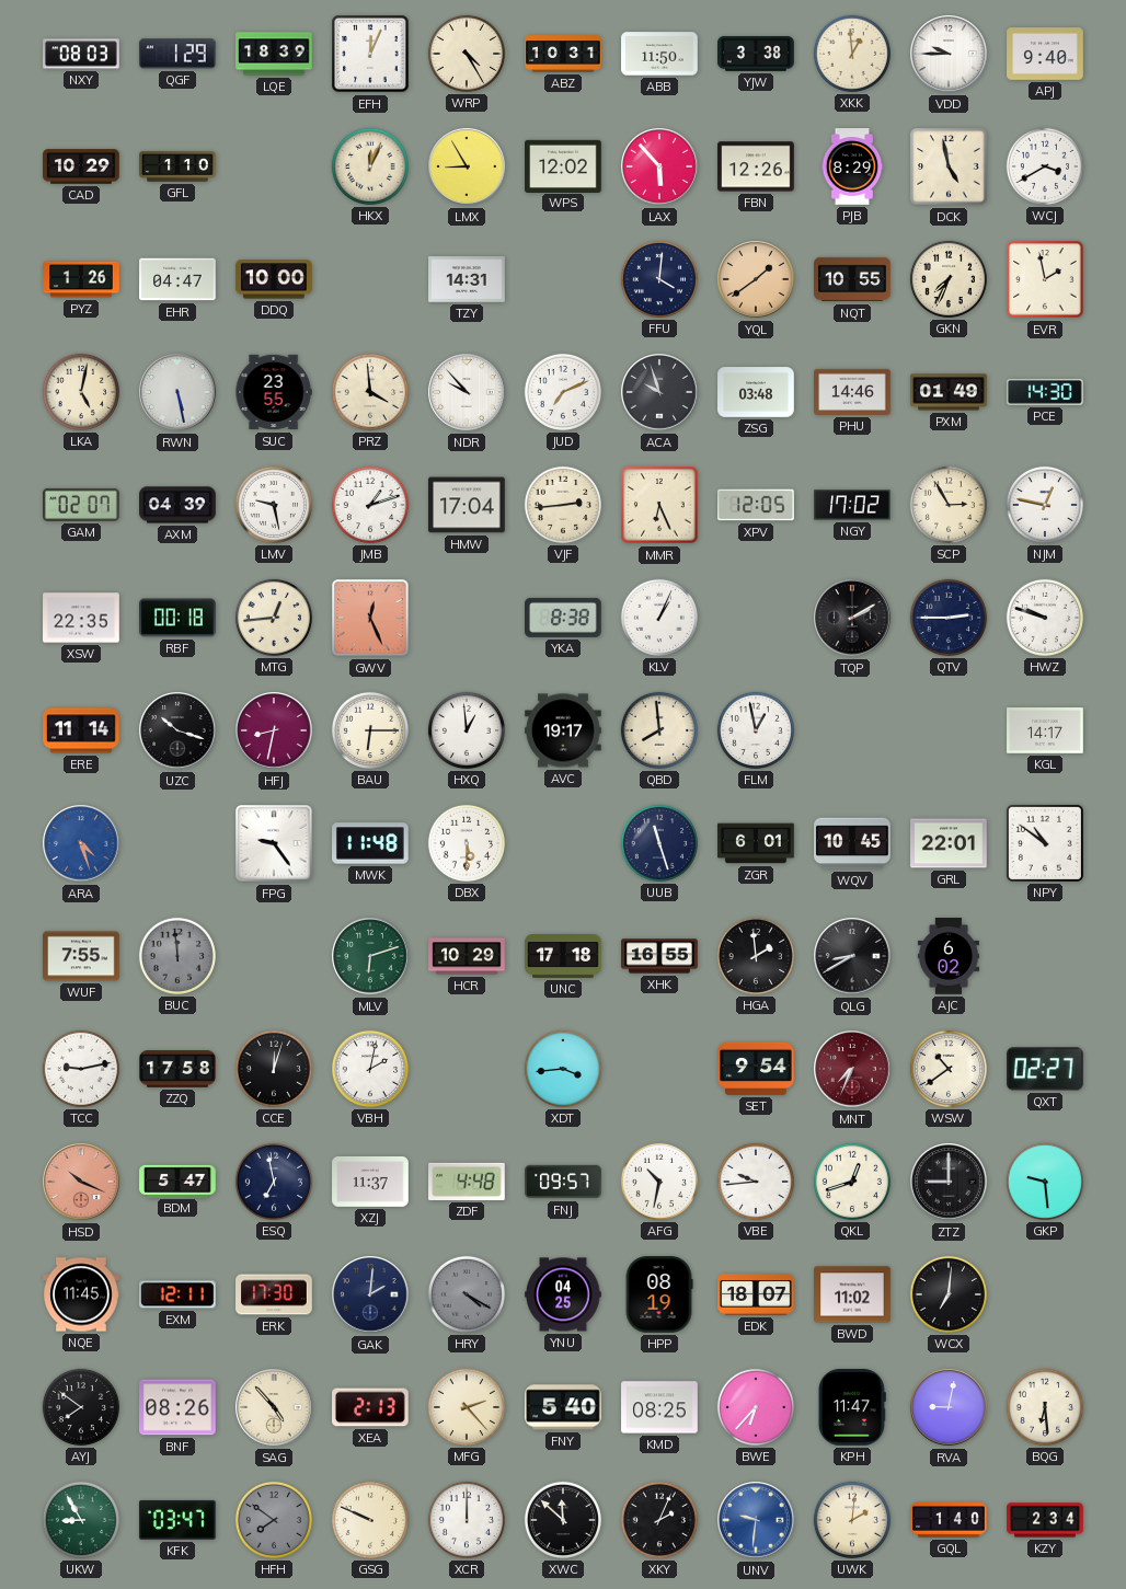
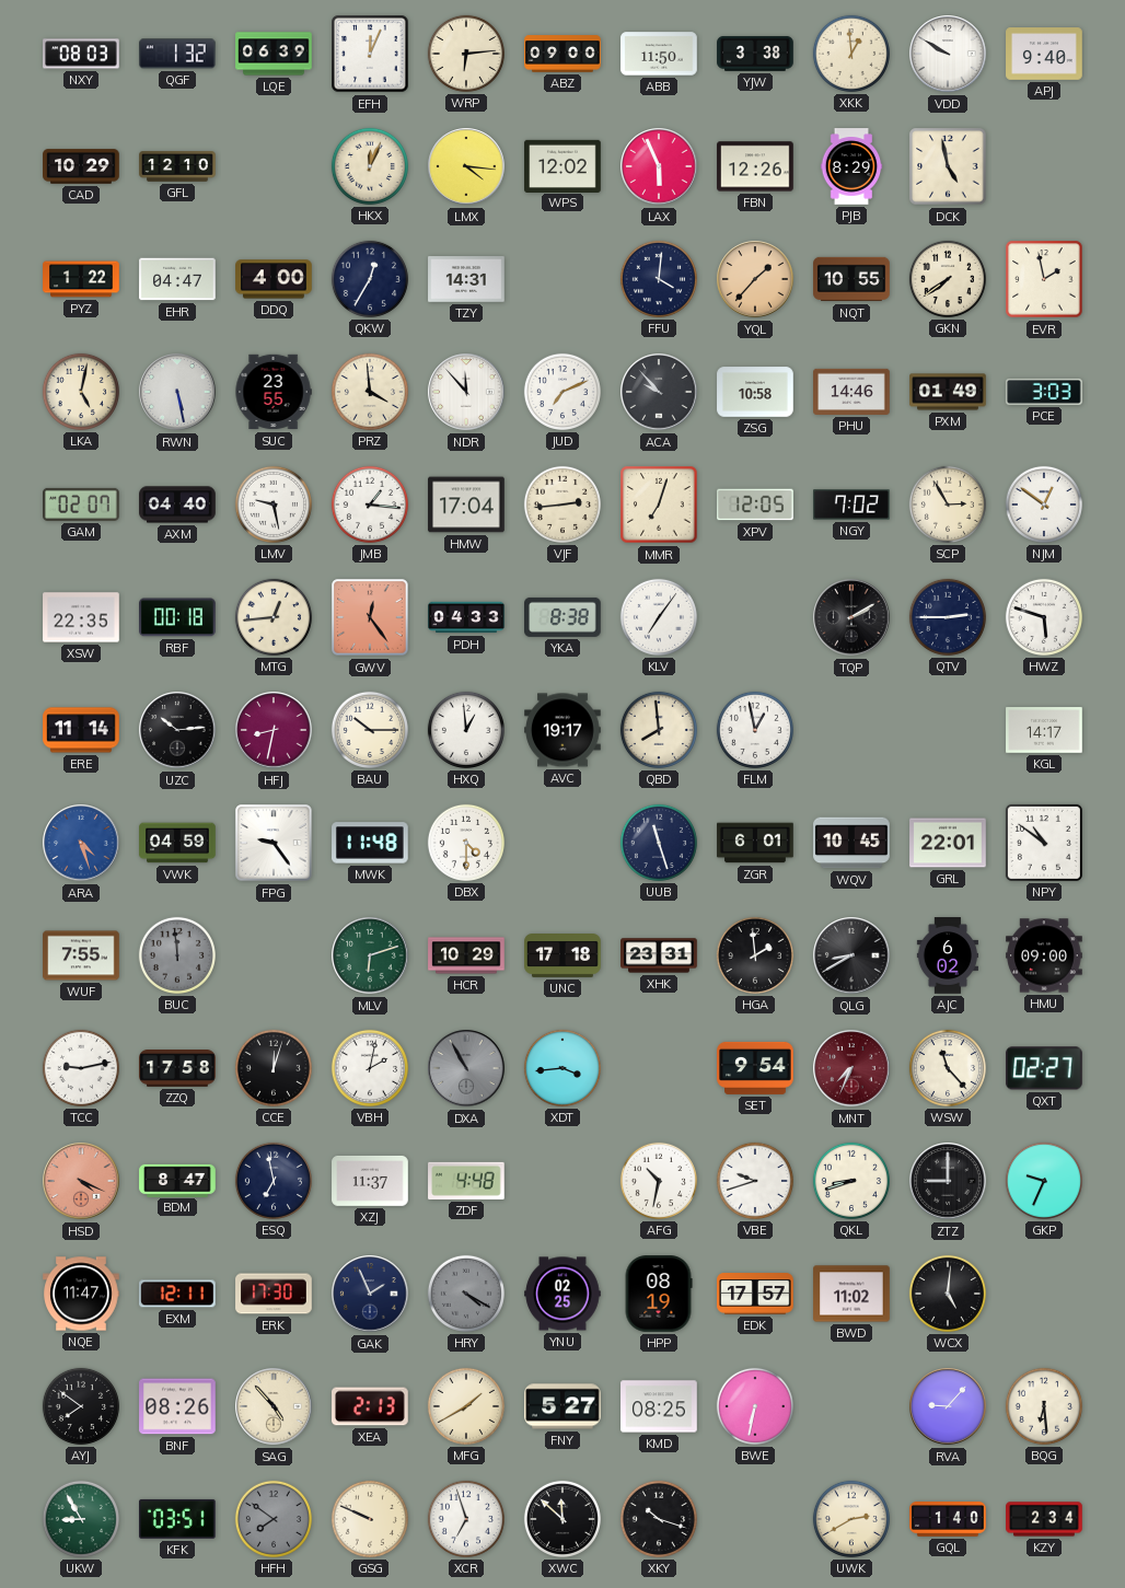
QGF: 1:29 -> 1:32 (178, 54)
LQE: 18:39 -> 06:39 (274, 54)
WRP: 4:25 -> 6:14 (466, 54)
ABZ: 10:31 -> 09:00 (562, 54)
VDD: 9:45 -> 9:50 (948, 54)
GFL: 1:10 -> 12:10 (177, 166)
LMX: 8:55 -> 4:16 (466, 166)
LAX: 5:53 -> 5:56 (659, 166)
WCJ: 3:40 -> none (1045, 166)
PYZ: 1:26 -> 1:22 (81, 279)
DDQ: 10:00 -> 4:00 (274, 279)
QKW: none -> 12:35 (370, 279)
YQL: 1:39 -> 1:37 (755, 279)
GKN: 7:34 -> 7:39 (948, 279)
NDR: 9:53 -> 11:53 (466, 392)
ACA: 9:57 -> 9:53 (659, 392)
ZSG: 03:48 -> 10:58 (755, 392)
PCE: 14:30 -> 3:03 (1045, 392)
AXM: 04:39 -> 04:40 (177, 505)
JMB: 1:12 -> 1:16 (370, 505)
MMR: 6:26 -> 7:03 (659, 505)
NGY: 17:02 -> 7:02 (851, 505)
NJM: 12:47 -> 12:51 (1044, 505)
GWV: 12:26 -> 12:24 (370, 617)
PDH: none -> 04:33 (466, 617)
KLV: 1:04 -> 7:06 (659, 617)
HWZ: 9:48 -> 5:48 (1044, 617)
UZC: 10:18 -> 10:14 (177, 730)
BAU: 6:15 -> 10:15 (370, 730)
VWK: none -> 04:59 (177, 843)
DBX: 5:30 -> 4:30 (466, 843)
XHK: 16:55 -> 23:31 (659, 955)
HMU: none -> 09:00 (1044, 955)
DXA: none -> 10:55 (466, 1068)
WSW: 10:39 -> 11:23 (948, 1068)
HSD: 10:19 -> 4:19 (81, 1181)
BDM: 5:47 -> 8:47 (177, 1180)
FNJ: 09:57 -> none (563, 1182)
VBE: 9:44 -> 9:42 (755, 1181)
QKL: 12:42 -> 8:42 (851, 1181)
GKP: 9:29 -> 9:34 (1044, 1181)
NQE: 11:45 -> 11:47 (81, 1294)
GAK: 2:01 -> 1:56 (370, 1294)
YNU: 04:25 -> 02:25 (562, 1294)
EDK: 18:07 -> 17:57 (755, 1294)
WCX: 7:01 -> 5:01 (948, 1294)
MFG: 2:23 -> 1:40 (466, 1406)
FNY: 5:40 -> 5:27 (562, 1406)
BWE: 6:37 -> 6:32 (755, 1406)
KPH: 11:47 -> none (852, 1408)
RVA: 9:02 -> 9:07 (948, 1406)
KFK: 03:47 -> 03:51 (178, 1519)
XCR: 12:00 -> 6:57 (466, 1519)
XKY: 2:04 -> 10:18 (659, 1519)
UNV: 9:31 -> none (756, 1520)
UWK: 2:01 -> 2:40 (851, 1519)
